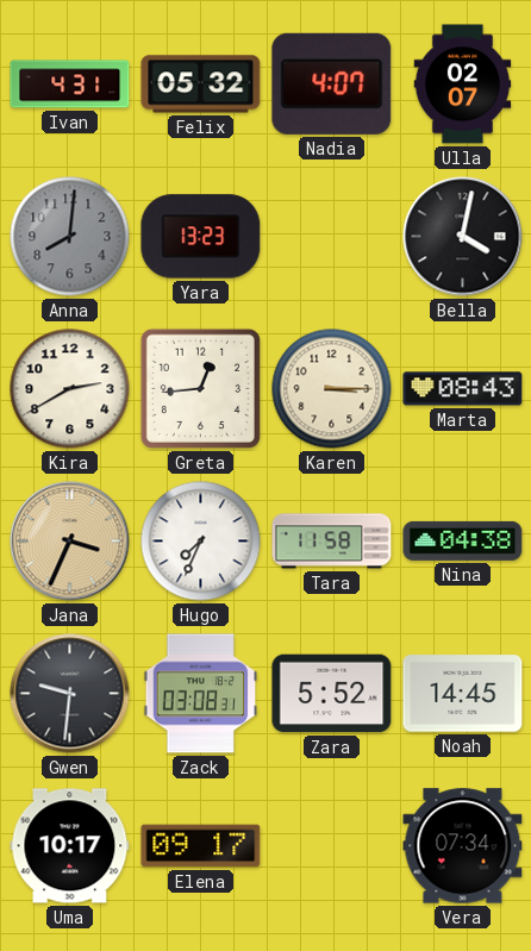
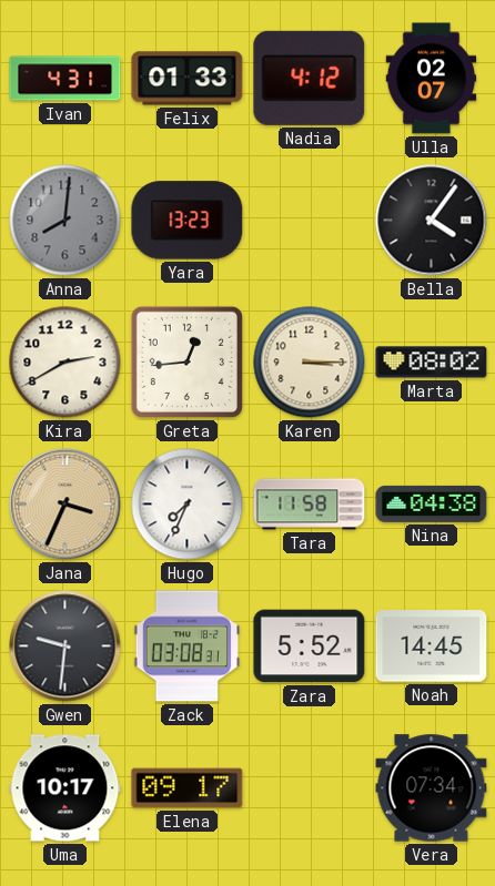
Felix: 05:32 -> 01:33 (188, 79)
Nadia: 4:07 -> 4:12 (310, 78)
Bella: 4:02 -> 4:06 (432, 221)
Marta: 08:43 -> 08:02 (432, 363)
